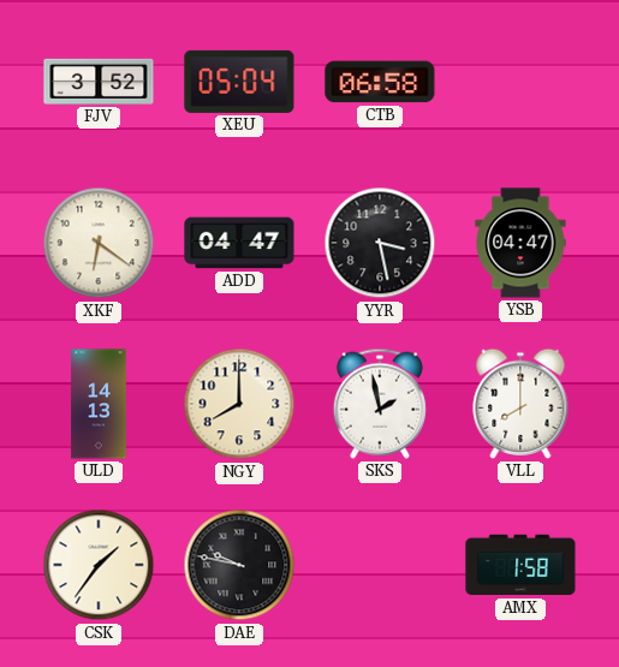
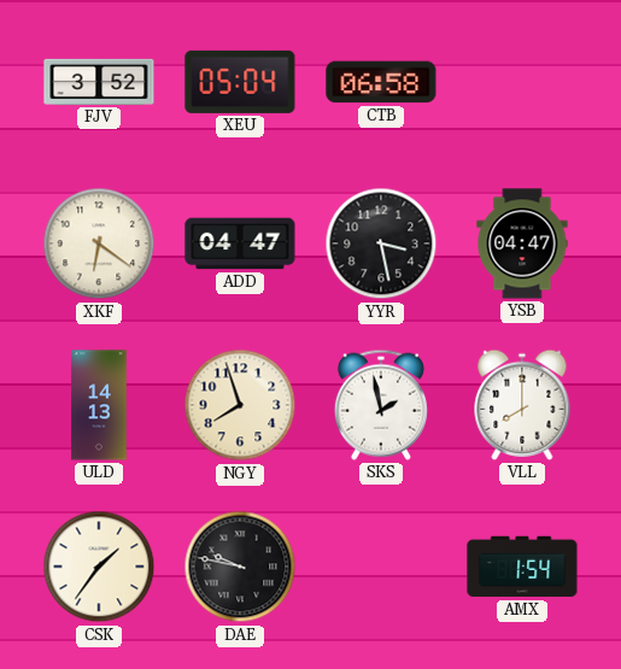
NGY: 8:00 -> 7:57 (240, 405)
AMX: 1:58 -> 1:54 (522, 567)
